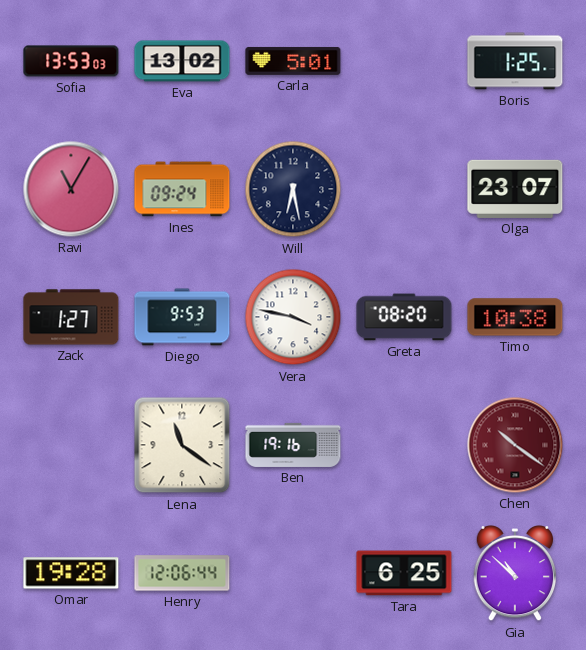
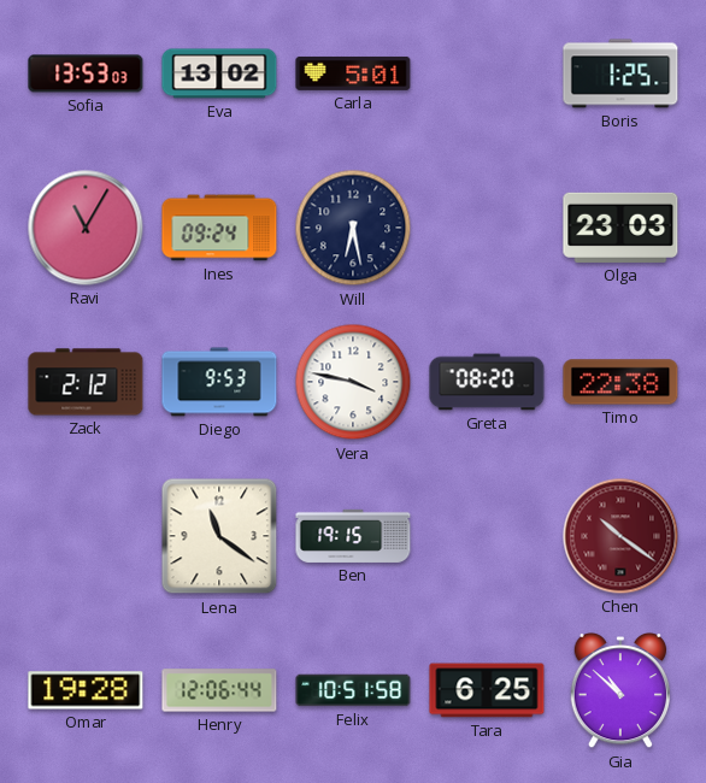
Olga: 23:07 -> 23:03 (620, 228)
Zack: 1:27 -> 2:12 (86, 382)
Timo: 10:38 -> 22:38 (620, 382)
Ben: 19:16 -> 19:15 (353, 536)
Felix: none -> 10:51 (353, 690)
